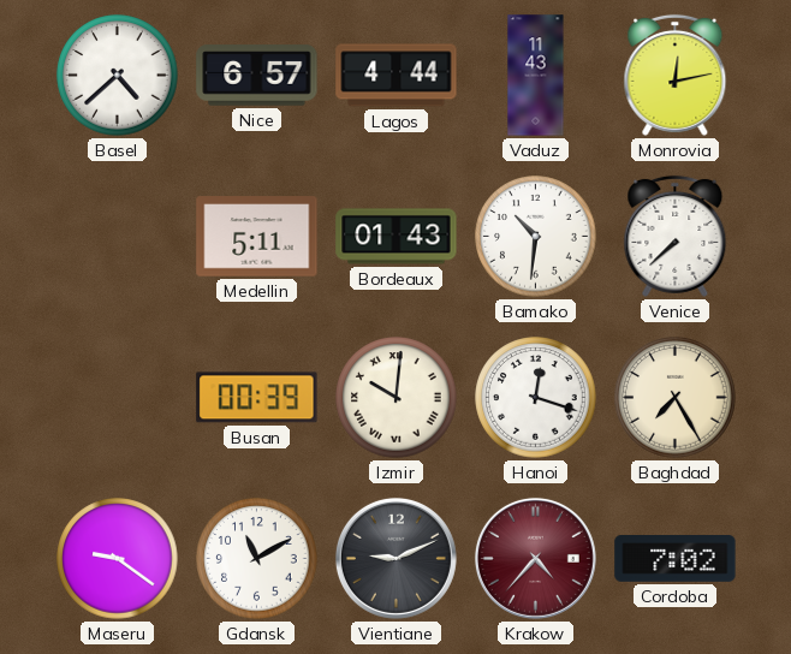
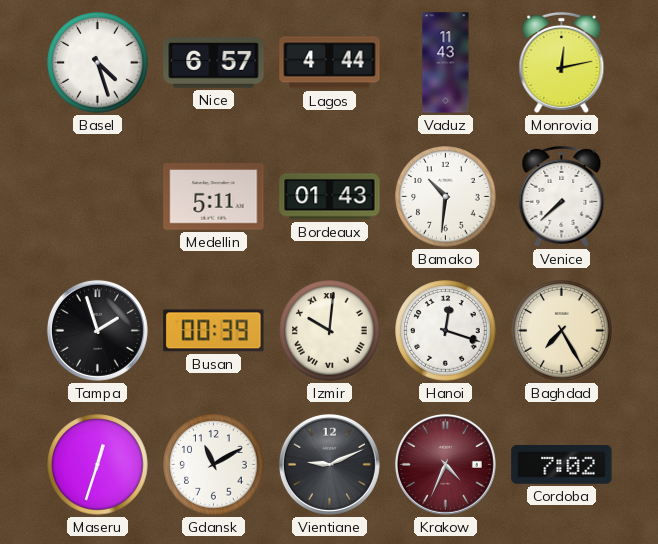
Basel: 4:38 -> 4:27 (98, 63)
Tampa: none -> 1:57 (97, 330)
Maseru: 9:21 -> 12:33 (98, 465)
Krakow: 4:37 -> 4:34 (445, 464)
